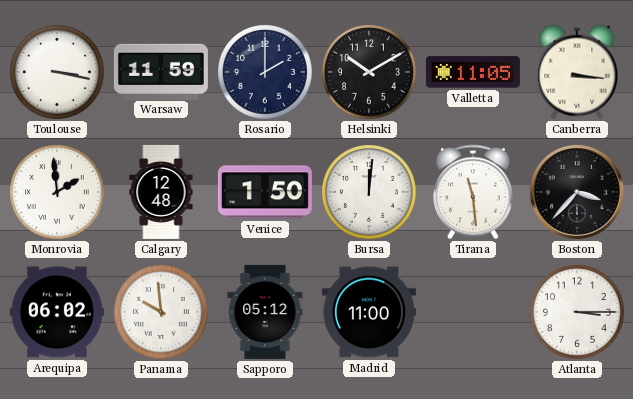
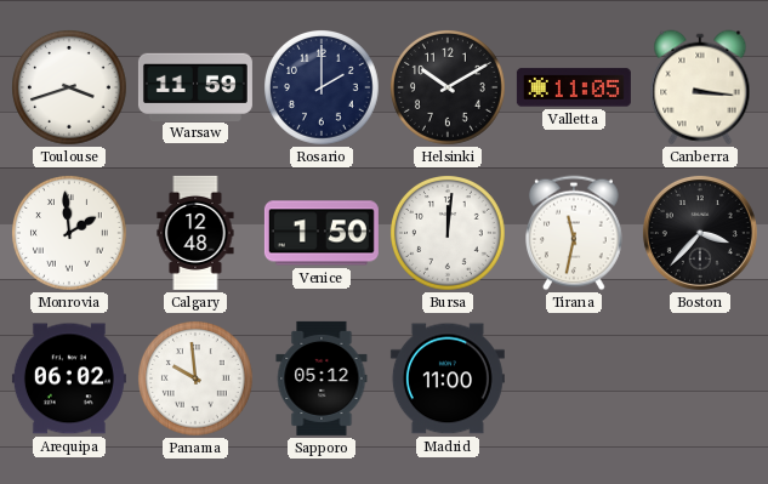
Toulouse: 3:17 -> 3:42 (70, 89)
Tirana: 11:29 -> 11:32 (575, 233)
Atlanta: 3:15 -> none (578, 313)
